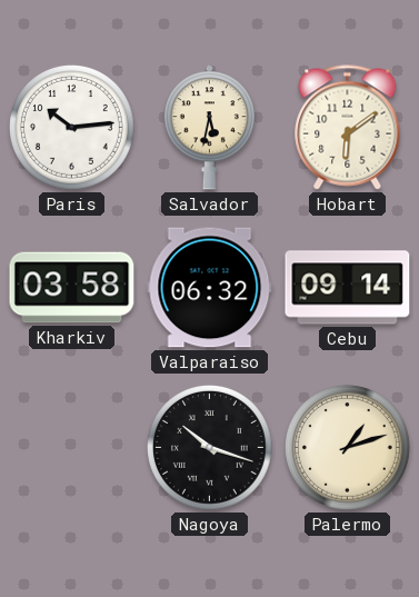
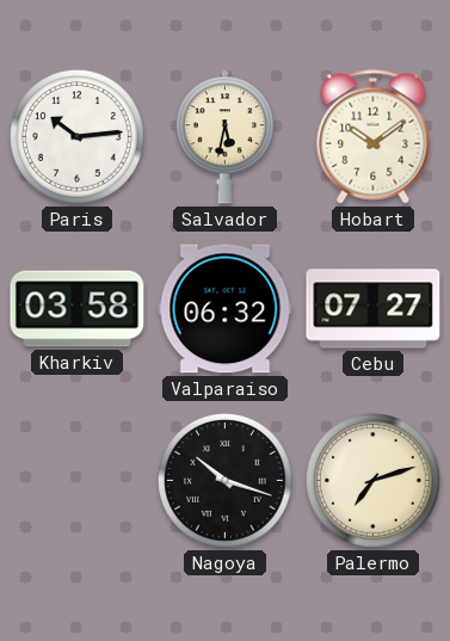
Hobart: 6:09 -> 10:09 (374, 137)
Cebu: 09:14 -> 07:27 (374, 309)
Palermo: 1:12 -> 7:12 (372, 480)
